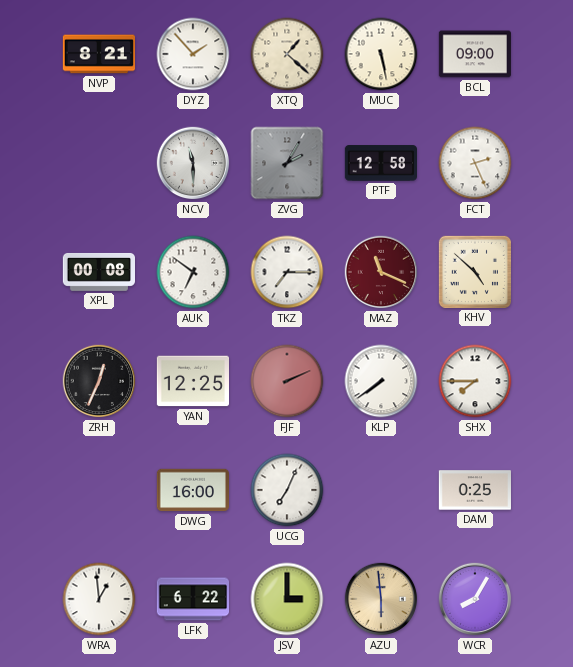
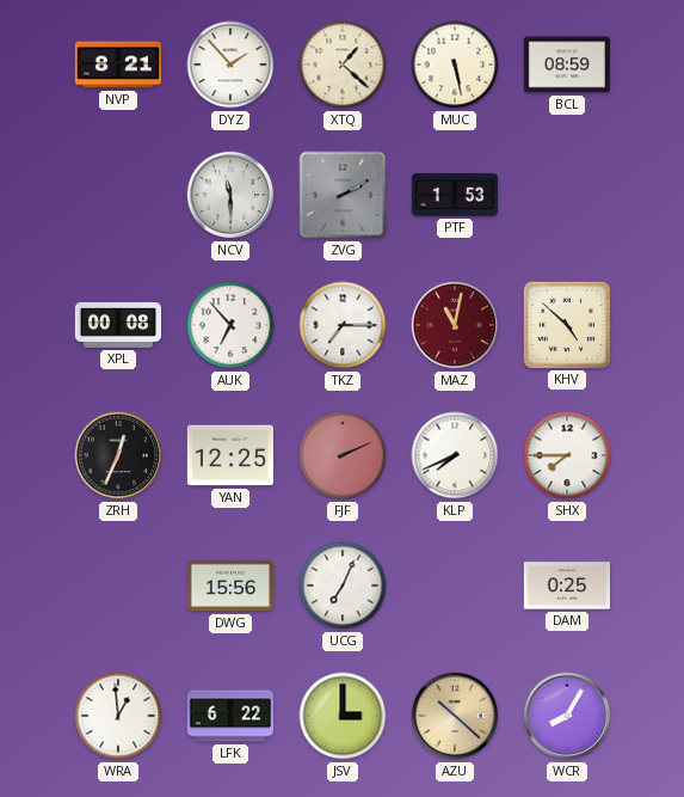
BCL: 09:00 -> 08:59 (567, 65)
ZVG: 2:05 -> 2:10 (343, 195)
PTF: 12:58 -> 1:53 (454, 195)
FCT: 2:26 -> none (475, 163)
AUK: 6:51 -> 6:53 (230, 325)
MAZ: 11:19 -> 11:02 (455, 325)
KLP: 7:39 -> 7:41 (455, 455)
DWG: 16:00 -> 15:56 (229, 586)
AZU: 5:59 -> 10:22 (455, 716)
